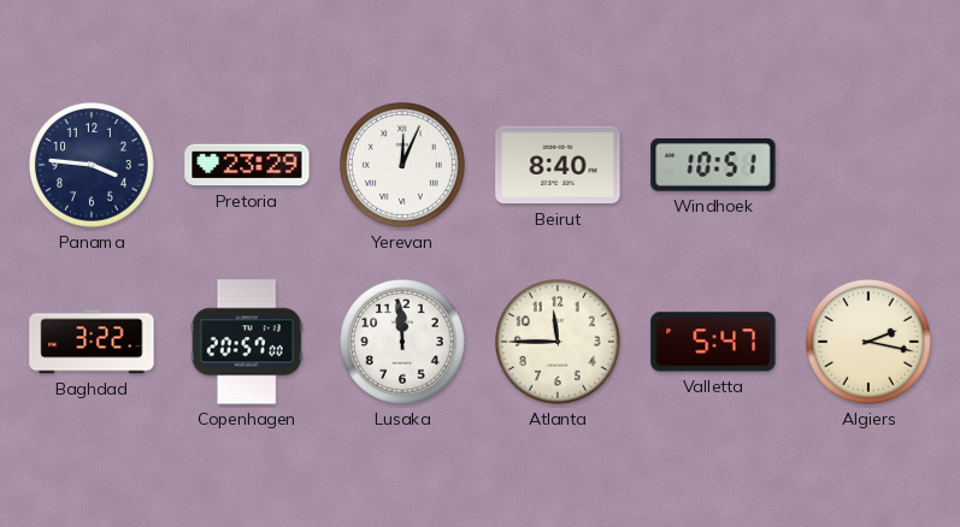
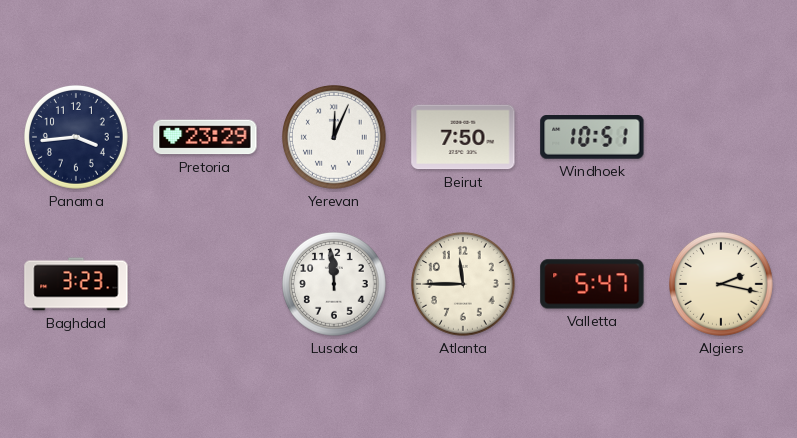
Panama: 3:46 -> 3:44 (77, 138)
Beirut: 8:40 -> 7:50 (463, 137)
Baghdad: 3:22 -> 3:23 (76, 284)
Copenhagen: 20:57 -> none (247, 342)
